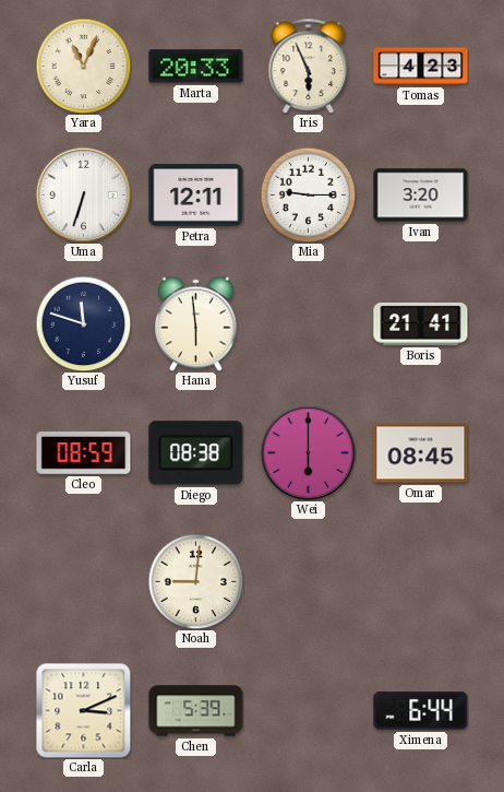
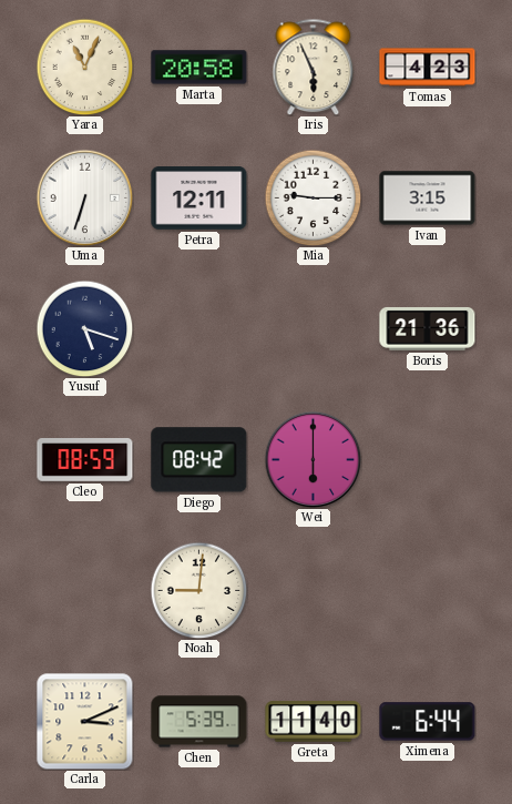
Marta: 20:33 -> 20:58 (199, 68)
Ivan: 3:20 -> 3:15 (428, 199)
Yusuf: 11:48 -> 5:18 (84, 328)
Hana: 5:59 -> none (196, 323)
Boris: 21:41 -> 21:36 (428, 328)
Diego: 08:38 -> 08:42 (199, 460)
Omar: 08:45 -> none (421, 453)
Greta: none -> 11:40 (314, 722)
